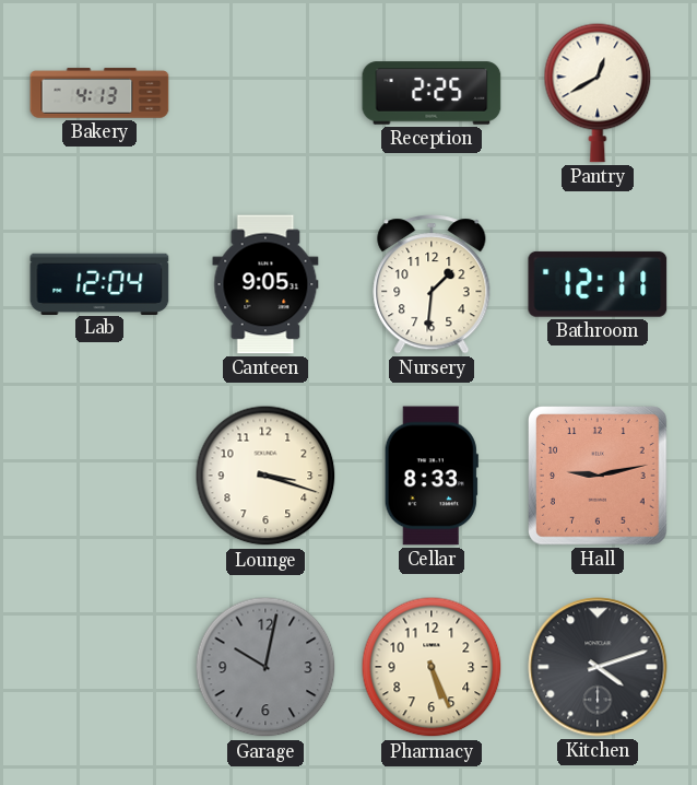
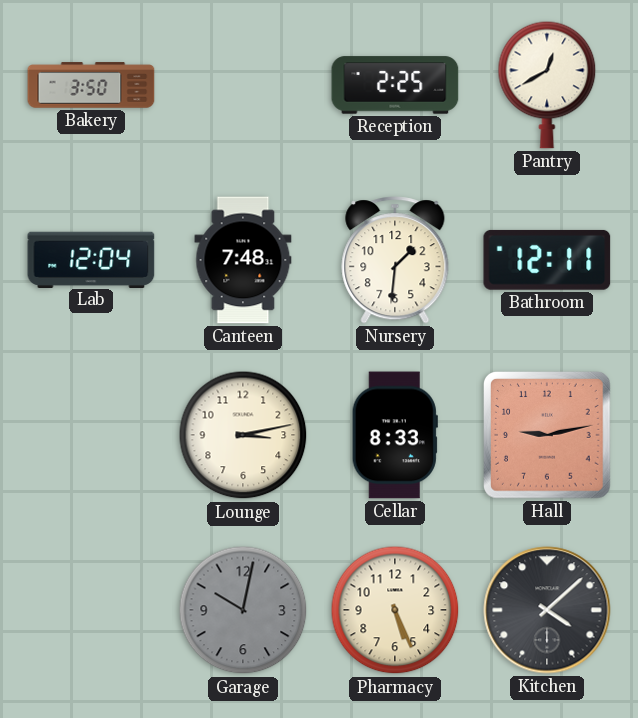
Bakery: 4:13 -> 3:50 (91, 85)
Canteen: 9:05 -> 7:48 (243, 260)
Lounge: 3:18 -> 3:13 (243, 435)
Kitchen: 4:12 -> 4:08 (547, 610)
